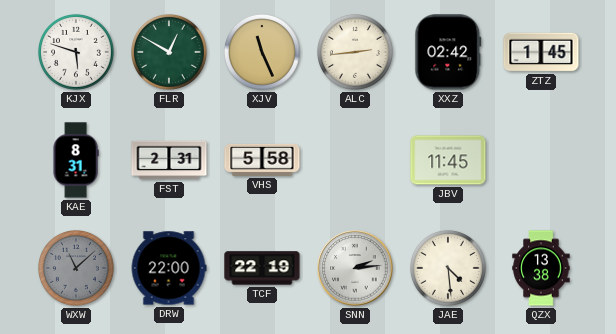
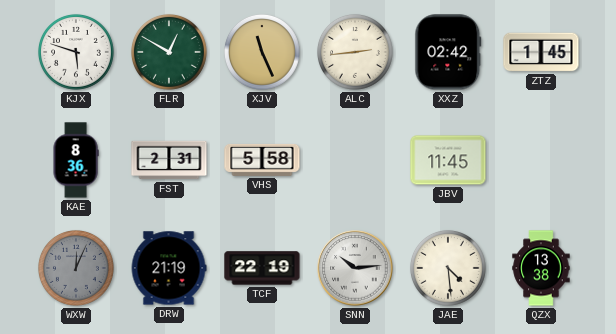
KAE: 8:31 -> 8:36 (76, 160)
WXW: 11:08 -> 12:04 (76, 268)
DRW: 22:00 -> 21:19 (169, 268)
SNN: 2:14 -> 10:14 (355, 268)
